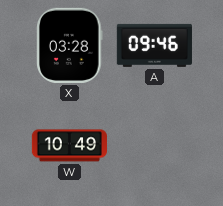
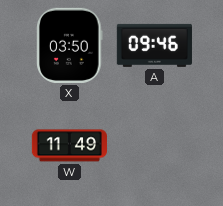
X: 03:28 -> 03:50 (70, 45)
W: 10:49 -> 11:49 (69, 146)
